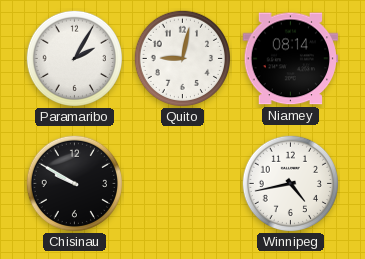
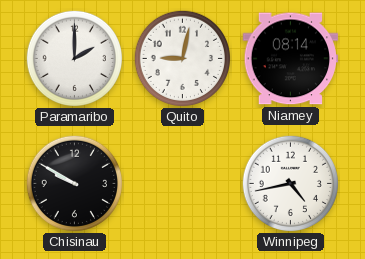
Paramaribo: 2:05 -> 2:00 (74, 58)
